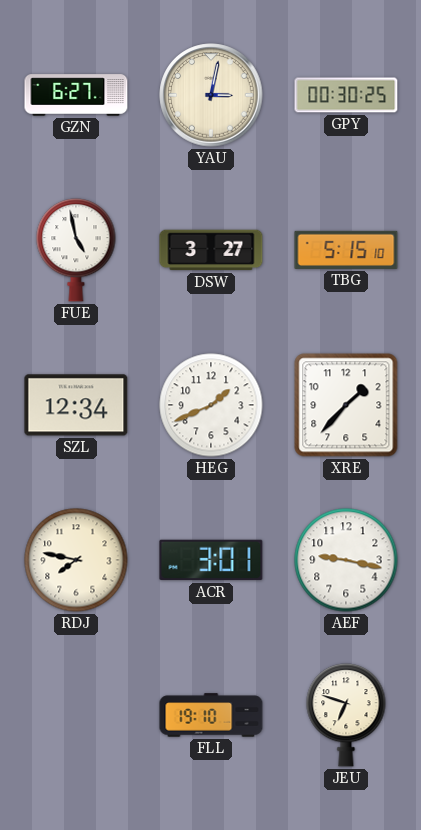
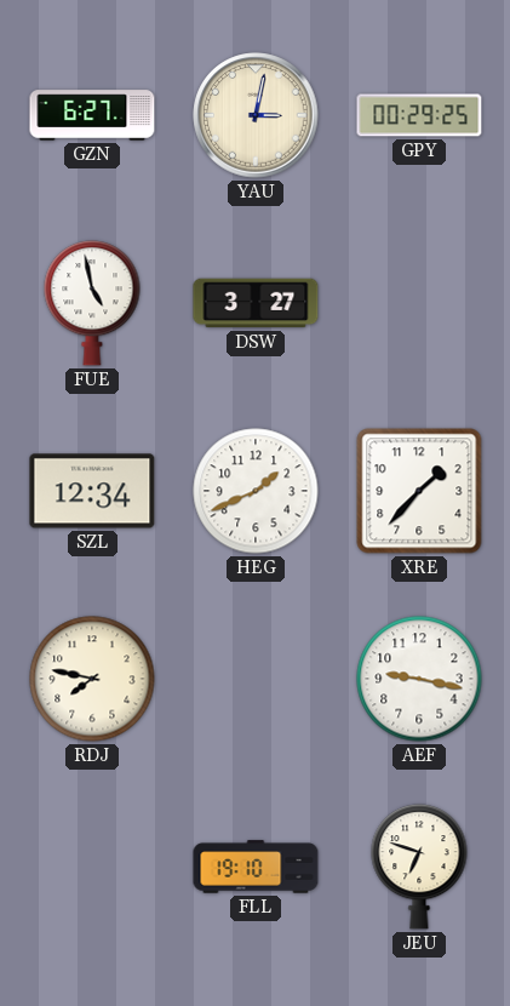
GPY: 00:30 -> 00:29 (419, 115)
TBG: 5:15 -> none (346, 250)
ACR: 3:01 -> none (211, 560)
